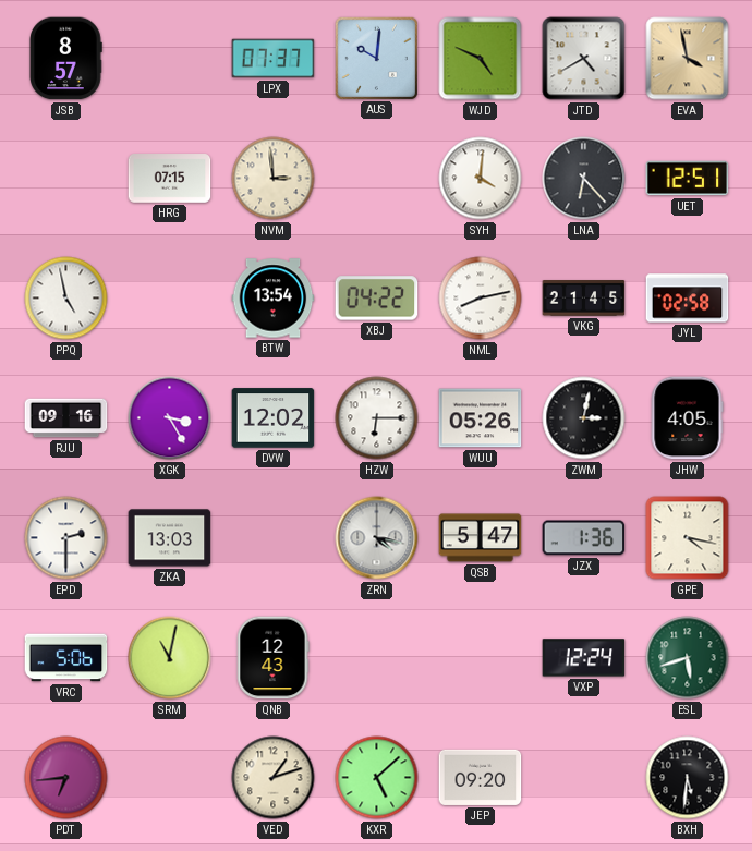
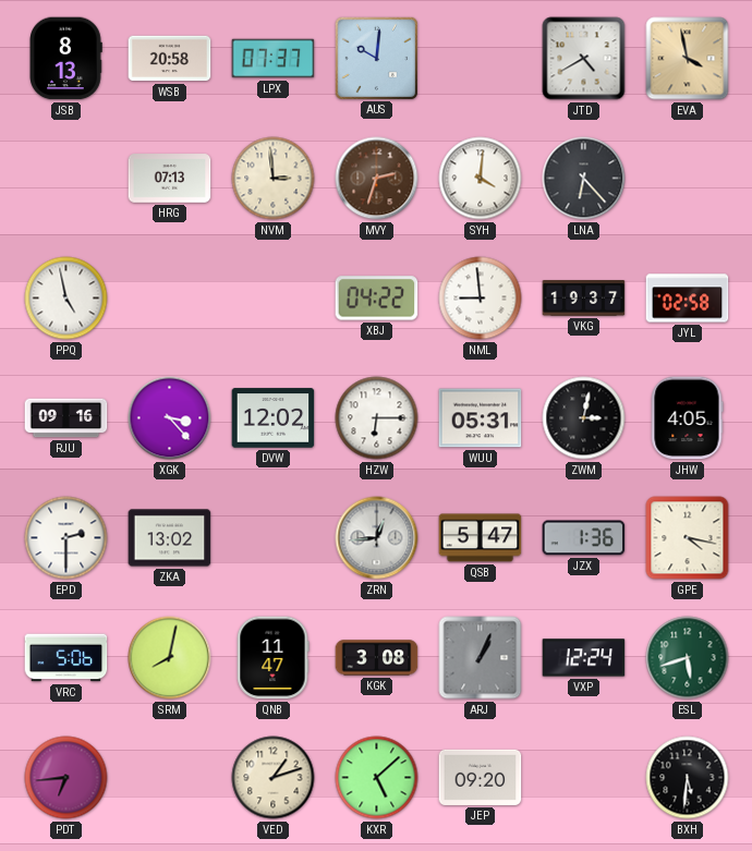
JSB: 8:57 -> 8:13 (65, 59)
WSB: none -> 20:58 (170, 59)
WJD: 4:49 -> none (481, 59)
HRG: 07:15 -> 07:13 (170, 179)
MVY: none -> 2:33 (377, 179)
UET: 12:51 -> none (688, 179)
BTW: 13:54 -> none (274, 299)
NML: 8:13 -> 8:59 (481, 299)
VKG: 21:45 -> 19:37 (584, 299)
XGK: 3:25 -> 3:23 (170, 418)
WUU: 05:26 -> 05:31 (481, 418)
ZKA: 13:03 -> 13:02 (170, 538)
ZRN: 4:17 -> 12:44 (377, 538)
SRM: 11:02 -> 8:02 (170, 658)
QNB: 12:43 -> 11:47 (272, 658)
KGK: none -> 3:08 (377, 658)
ARJ: none -> 1:04 (481, 658)
